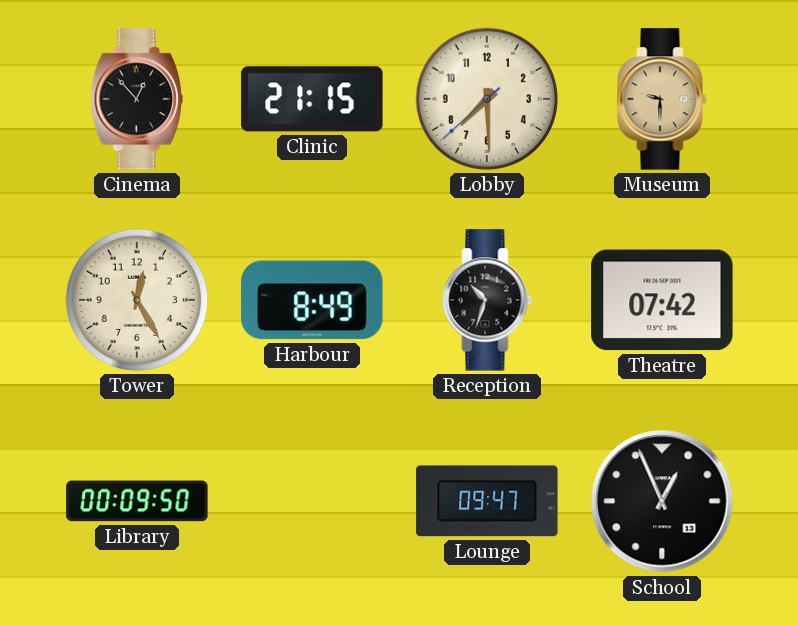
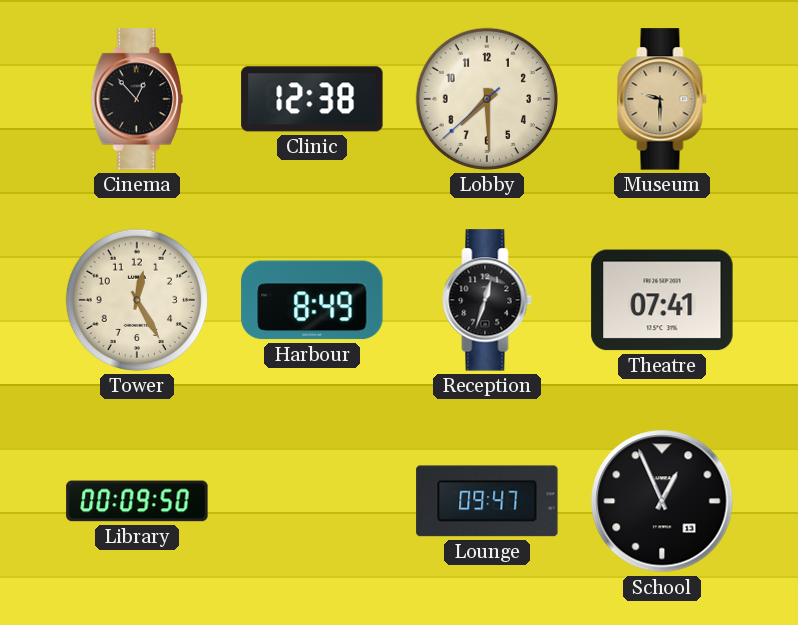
Clinic: 21:15 -> 12:38 (312, 99)
Reception: 10:33 -> 12:33 (487, 300)
Theatre: 07:42 -> 07:41 (662, 300)
